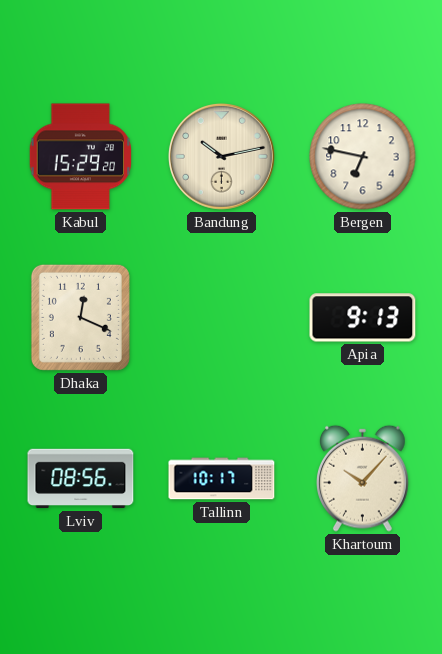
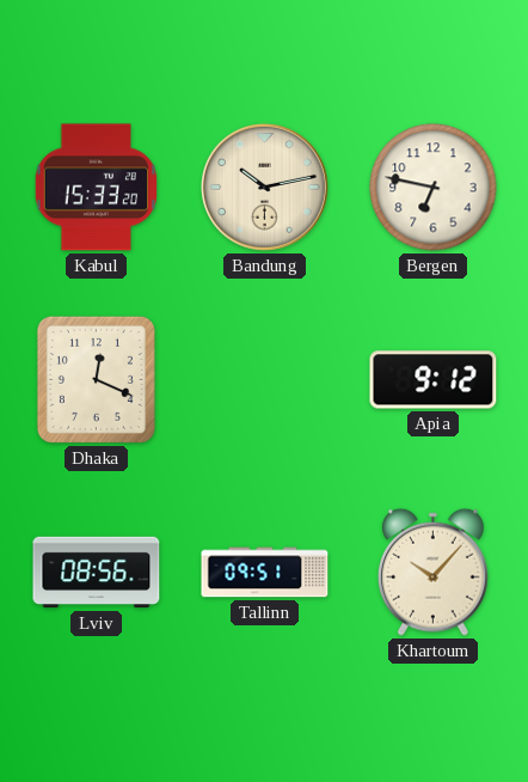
Kabul: 15:29 -> 15:33 (97, 188)
Apia: 9:13 -> 9:12 (434, 380)
Tallinn: 10:17 -> 09:51 (265, 573)
